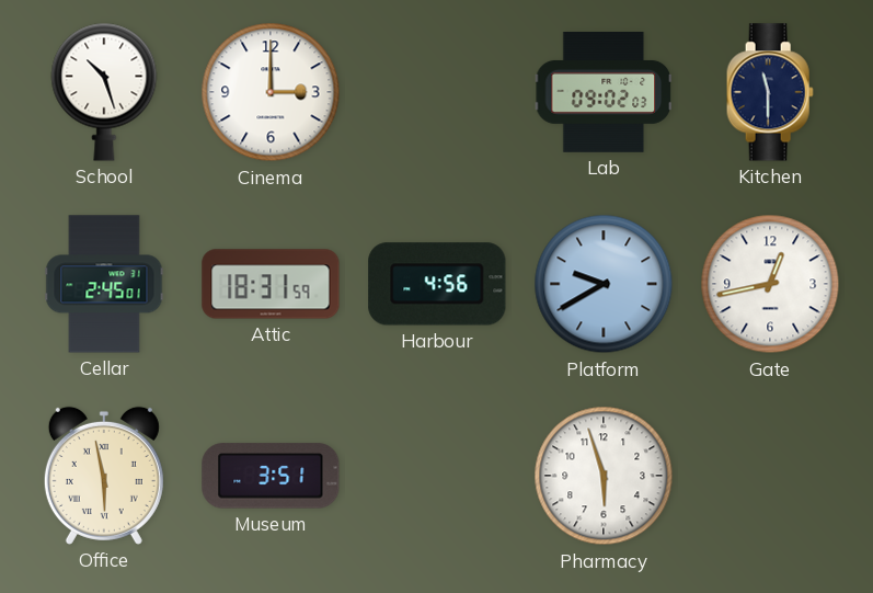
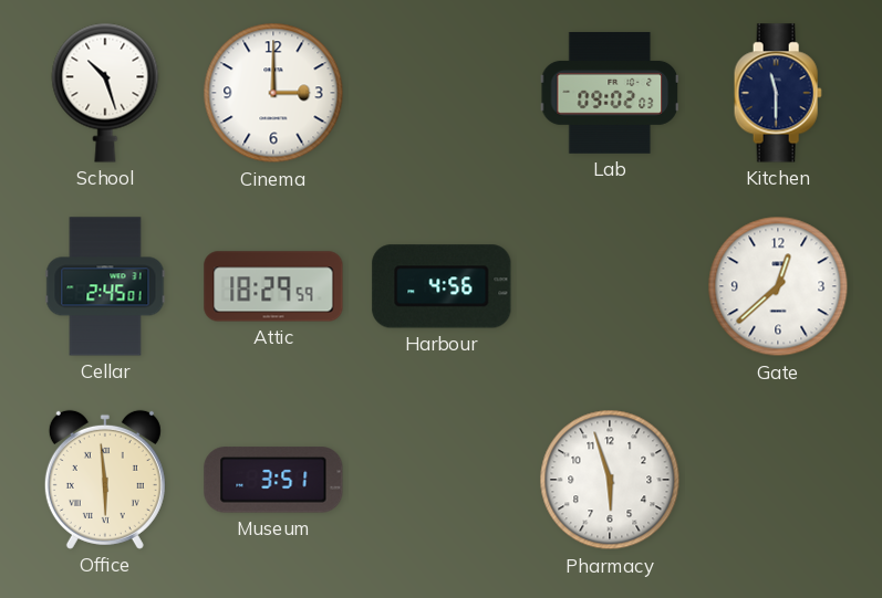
Attic: 18:31 -> 18:29 (273, 286)
Platform: 9:40 -> none (604, 284)
Gate: 12:43 -> 12:38 (778, 286)
Office: 5:58 -> 5:59 (105, 480)
